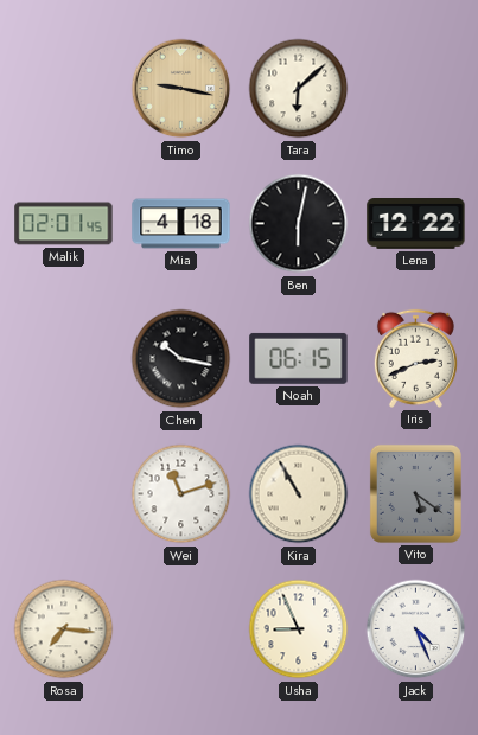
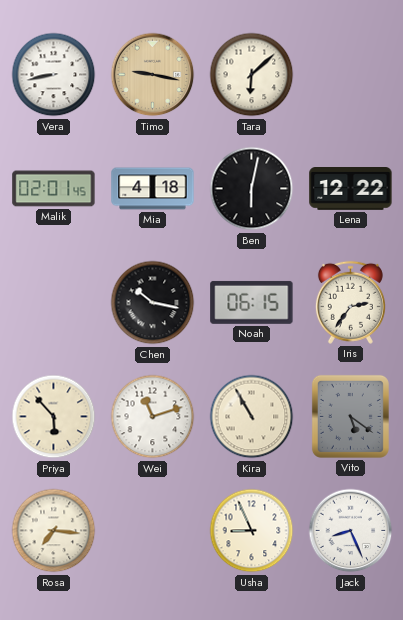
Vera: none -> 8:43 (54, 75)
Iris: 2:41 -> 2:36 (350, 302)
Priya: none -> 5:53 (54, 417)
Jack: 4:26 -> 8:26 (351, 531)
